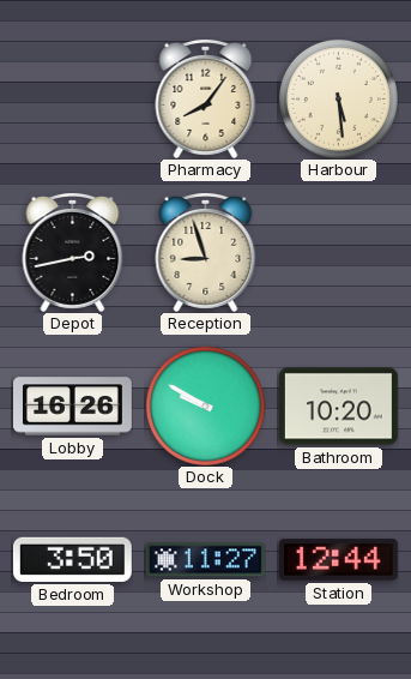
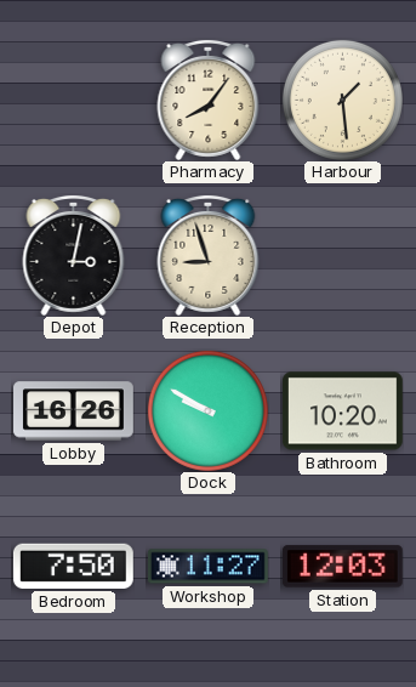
Harbour: 5:29 -> 1:29 (342, 100)
Depot: 2:43 -> 3:02 (74, 255)
Bedroom: 3:50 -> 7:50 (73, 566)
Station: 12:44 -> 12:03 (342, 567)
